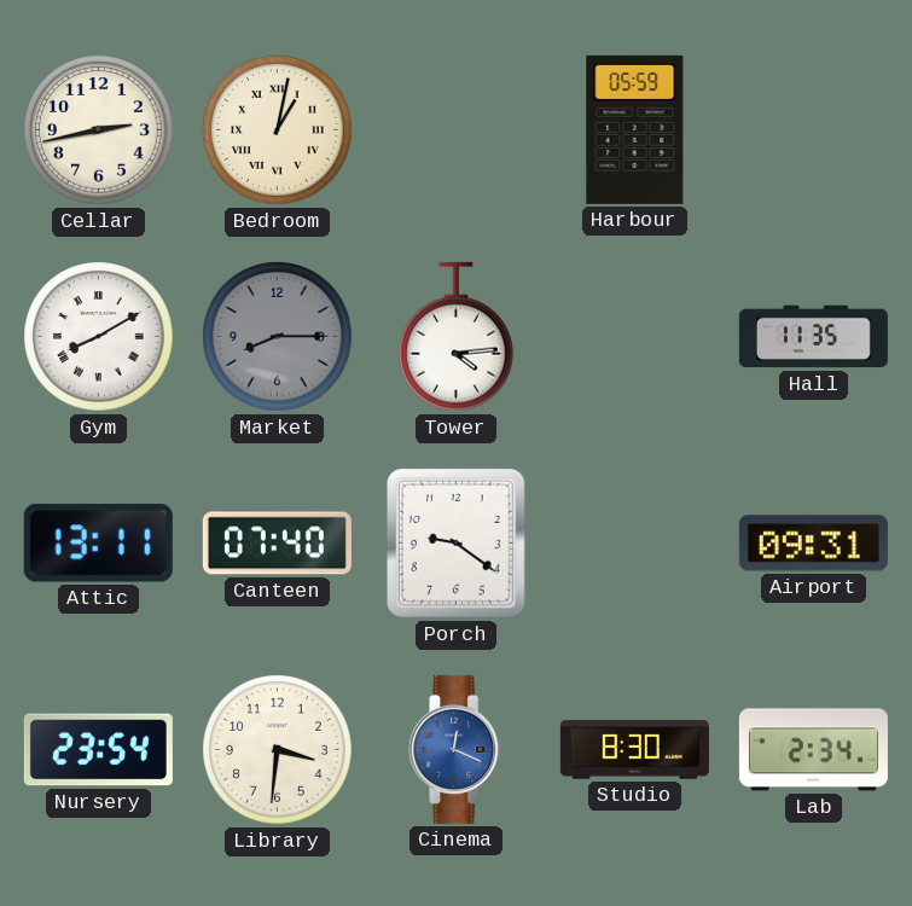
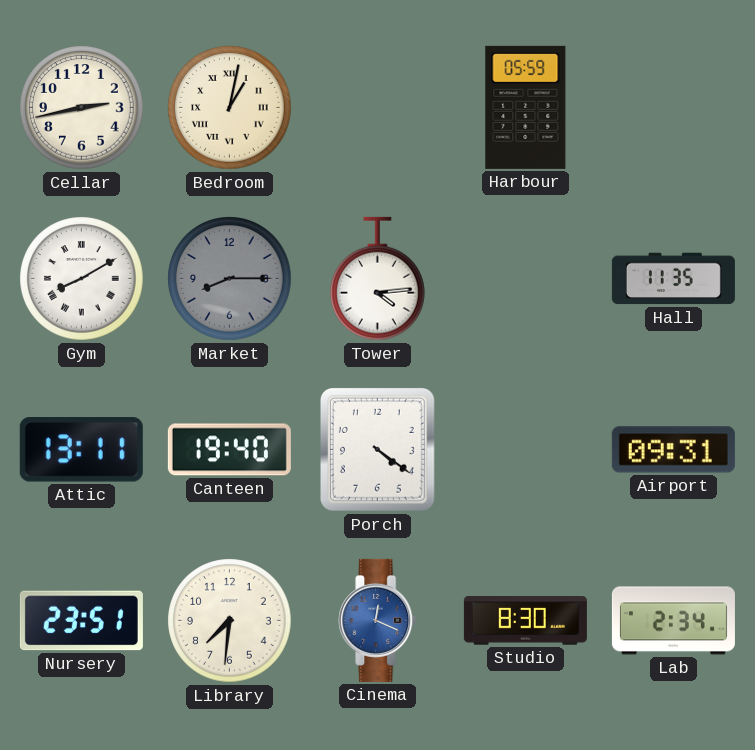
Canteen: 07:40 -> 19:40 (229, 450)
Porch: 9:21 -> 4:21 (377, 450)
Nursery: 23:54 -> 23:51 (81, 621)
Library: 3:31 -> 7:31 (230, 621)
